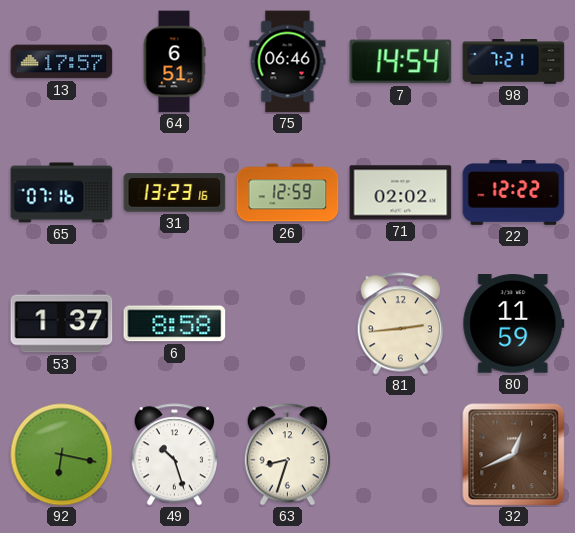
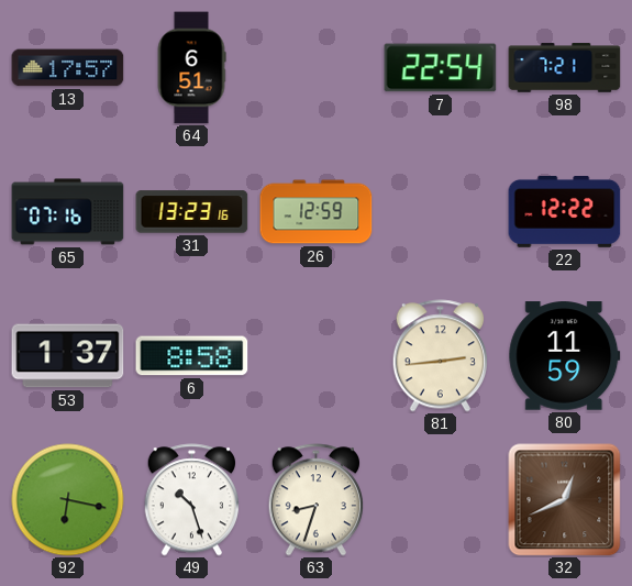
75: 06:46 -> none (288, 62)
7: 14:54 -> 22:54 (441, 68)
71: 02:02 -> none (401, 193)
